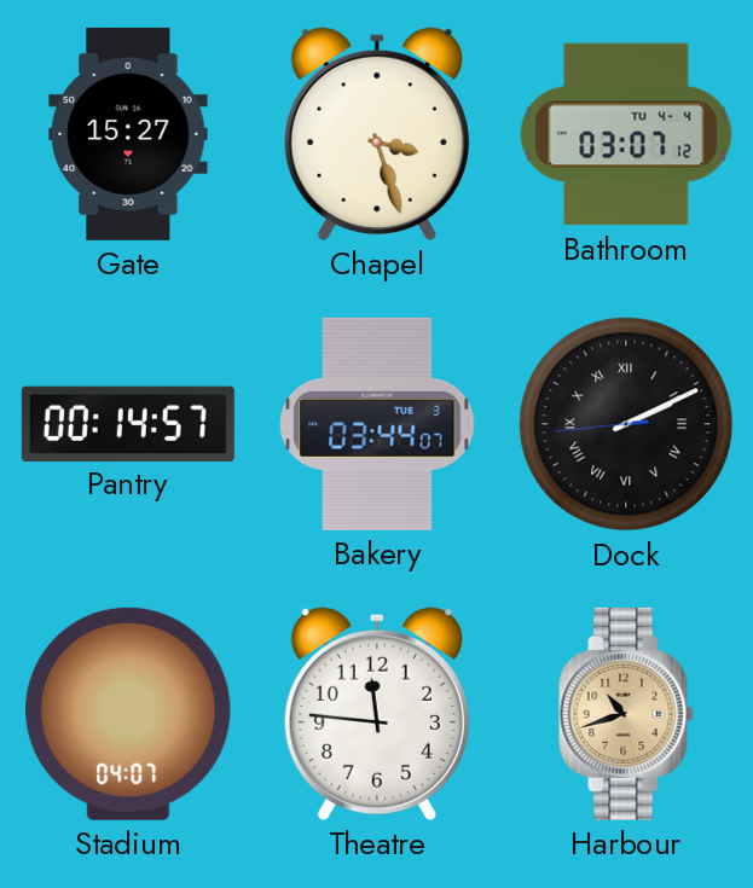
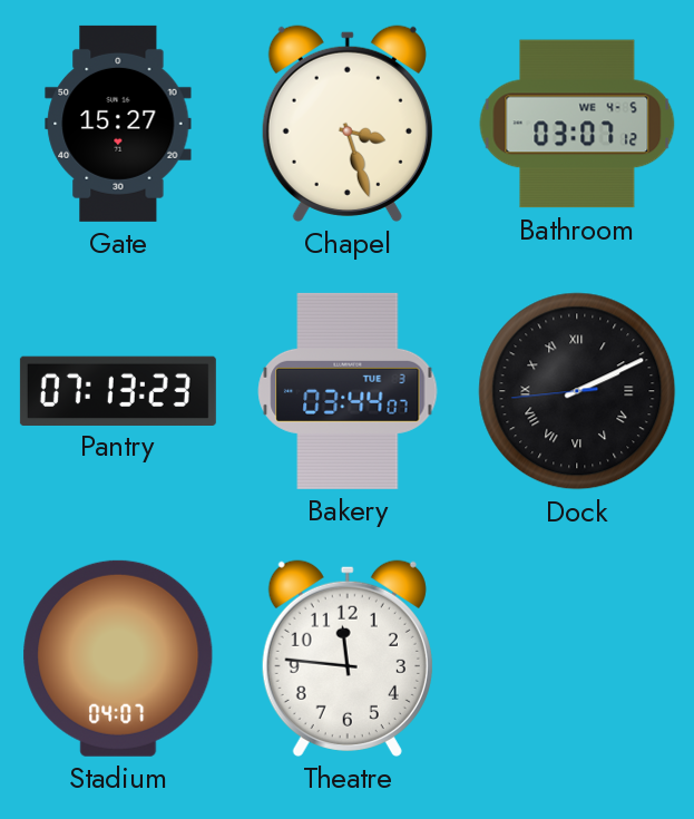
Bathroom date: TU 4-4 -> WE 4-5 (577, 124)
Pantry: 00:14 -> 07:13 (118, 390)
Harbour: 10:42 -> none (626, 714)
